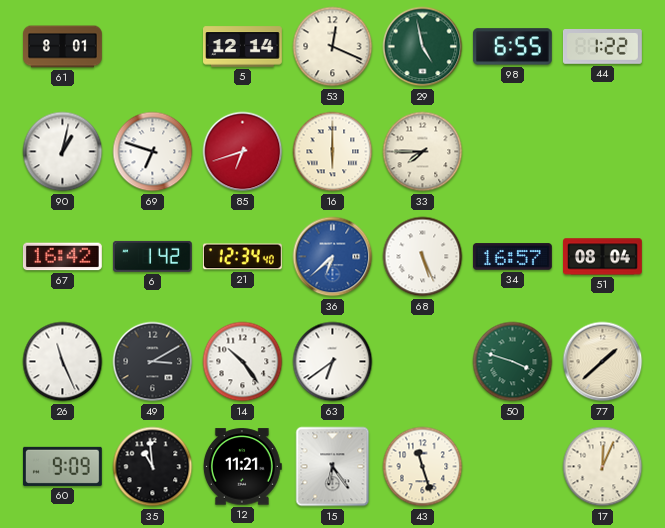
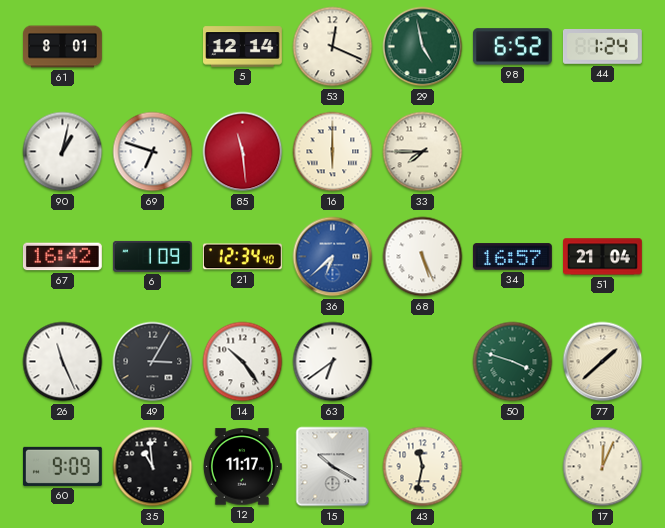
98: 6:55 -> 6:52 (512, 47)
44: 1:22 -> 1:24 (603, 47)
85: 6:42 -> 11:29 (243, 152)
6: 1:42 -> 1:09 (152, 256)
51: 08:04 -> 21:04 (603, 257)
49: 3:10 -> 3:05 (153, 362)
12: 11:21 -> 11:17 (242, 467)
15: 6:24 -> 10:20 (333, 467)
43: 11:27 -> 11:32 (423, 467)
